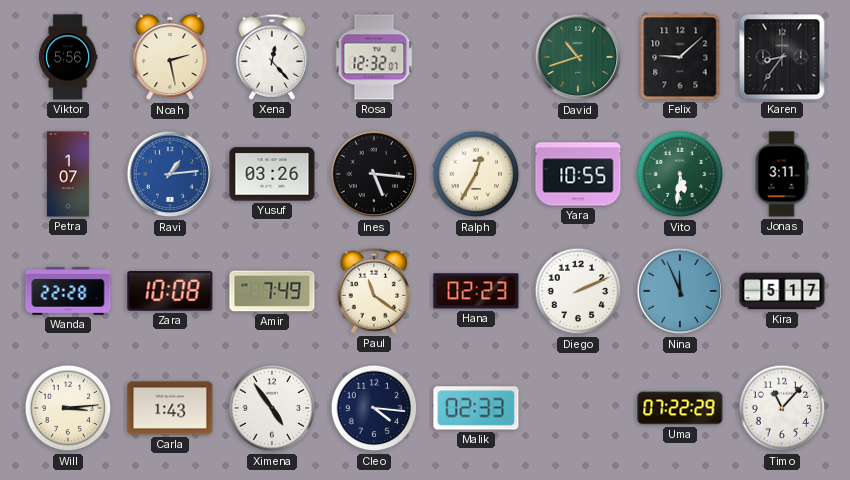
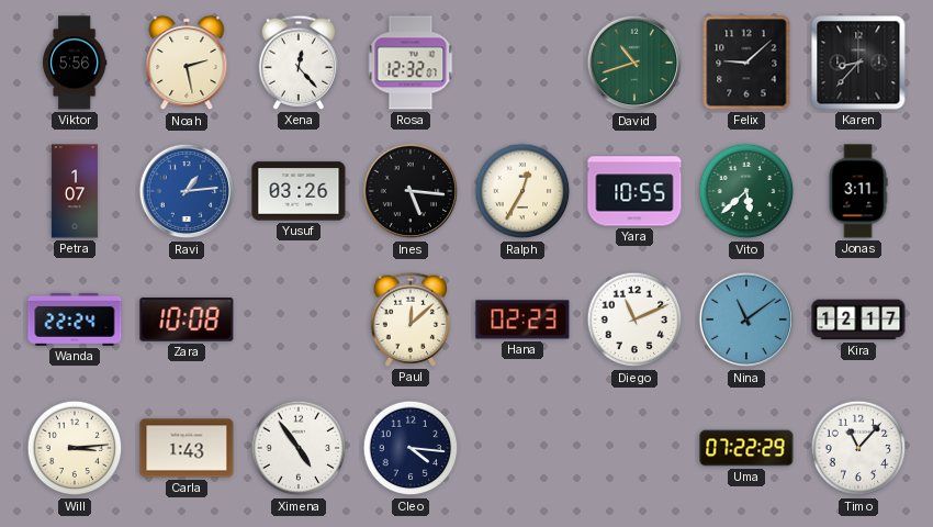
Karen: 8:36 -> 8:37 (858, 63)
Vito: 5:31 -> 5:38 (746, 191)
Wanda: 22:28 -> 22:24 (75, 319)
Amir: 7:49 -> none (272, 291)
Paul: 11:21 -> 12:08 (409, 319)
Diego: 2:11 -> 11:11 (634, 319)
Nina: 11:56 -> 11:09 (746, 319)
Kira: 5:17 -> 12:17 (858, 319)
Malik: 02:33 -> none (476, 408)
